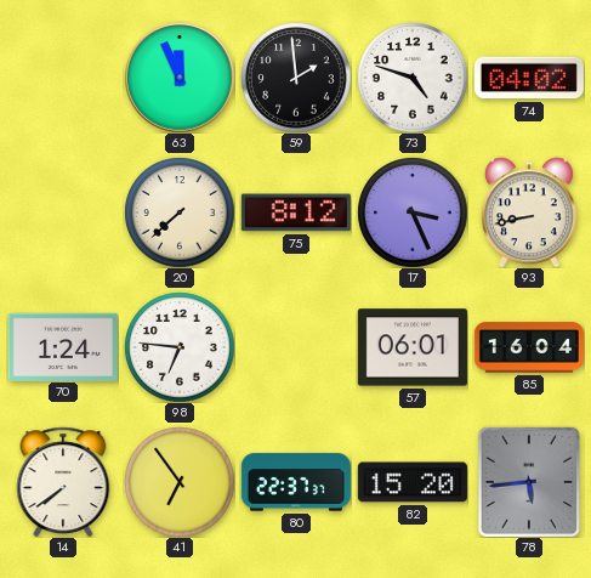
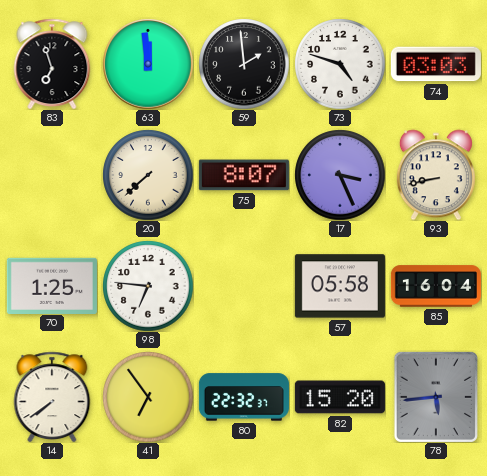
83: none -> 6:57 (52, 64)
63: 11:56 -> 11:59 (148, 64)
74: 04:02 -> 03:03 (436, 64)
75: 8:12 -> 8:07 (244, 175)
70: 1:24 -> 1:25 (52, 285)
57: 06:01 -> 05:58 (340, 286)
80: 22:37 -> 22:32 (244, 397)
